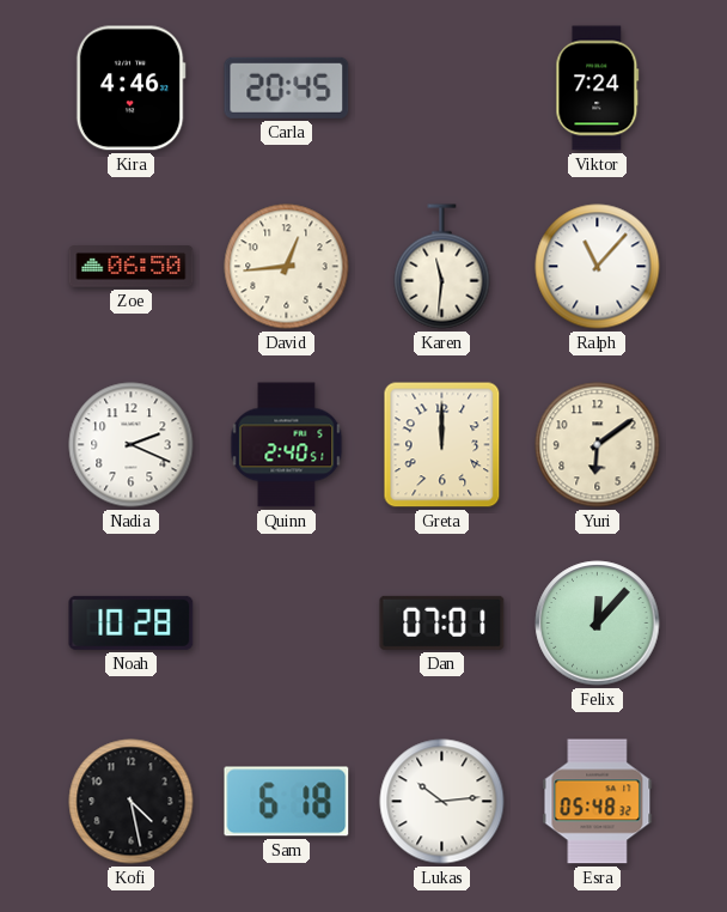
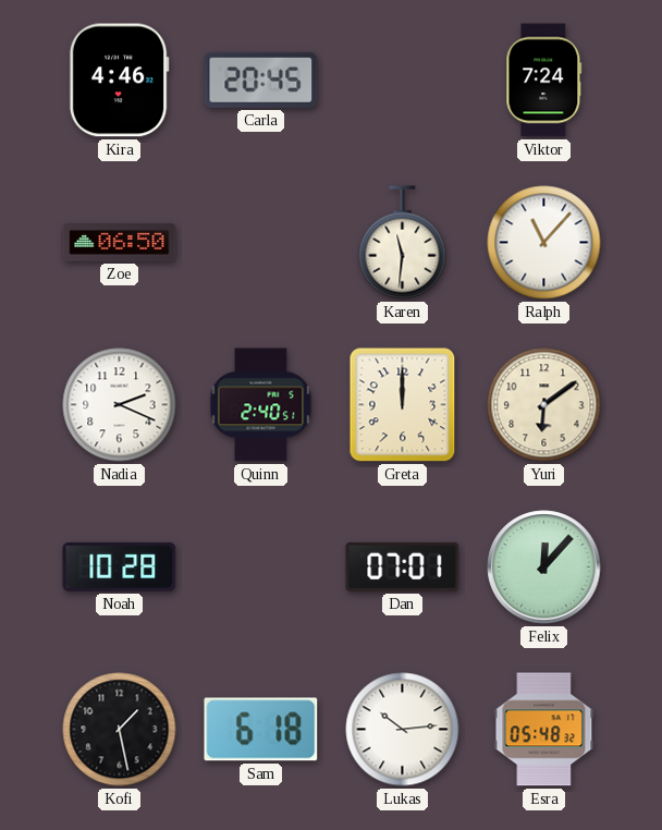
David: 12:44 -> none (287, 267)
Kofi: 4:28 -> 1:28 (120, 730)
